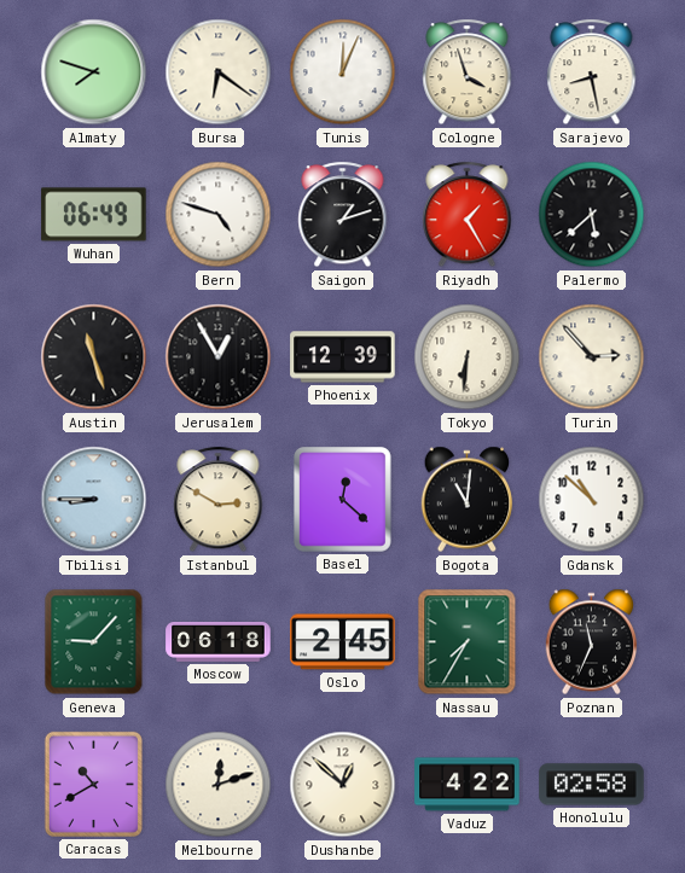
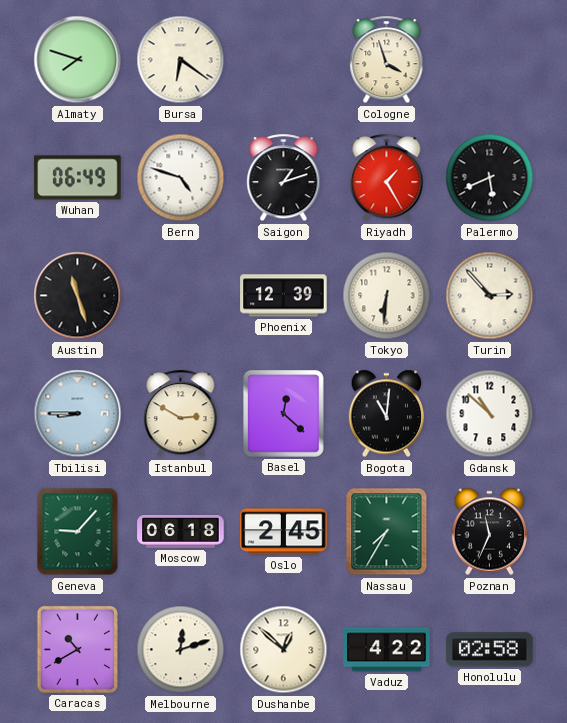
Tunis: 12:04 -> none (343, 72)
Sarajevo: 8:28 -> none (592, 72)
Palermo: 5:38 -> 5:41 (490, 178)
Jerusalem: 12:55 -> none (219, 357)
